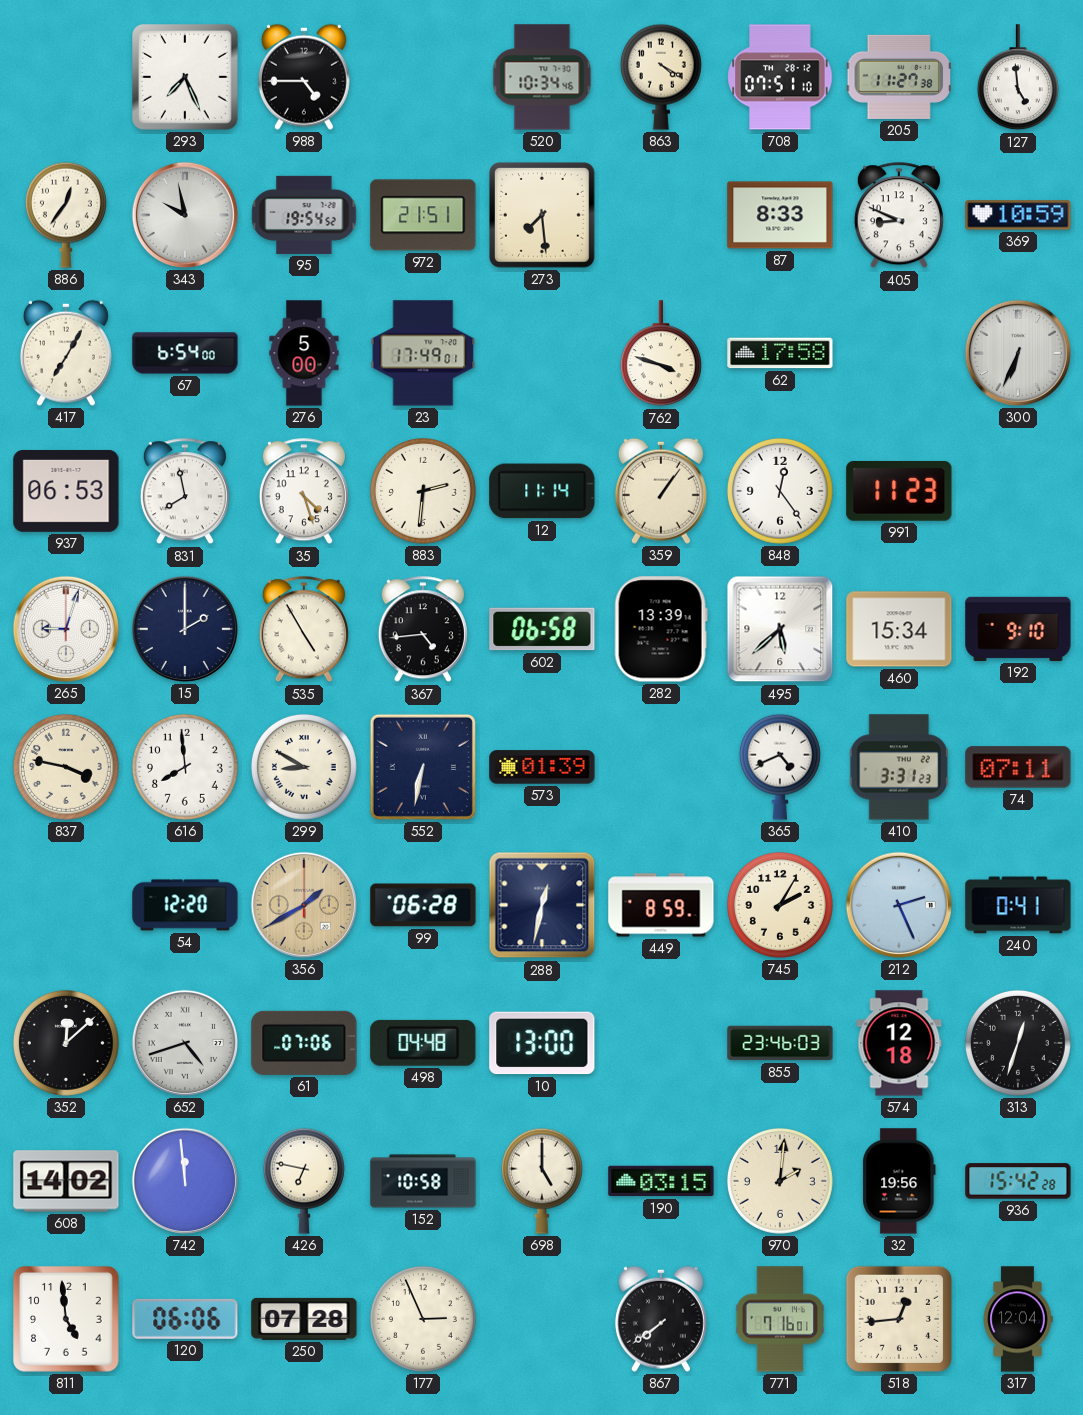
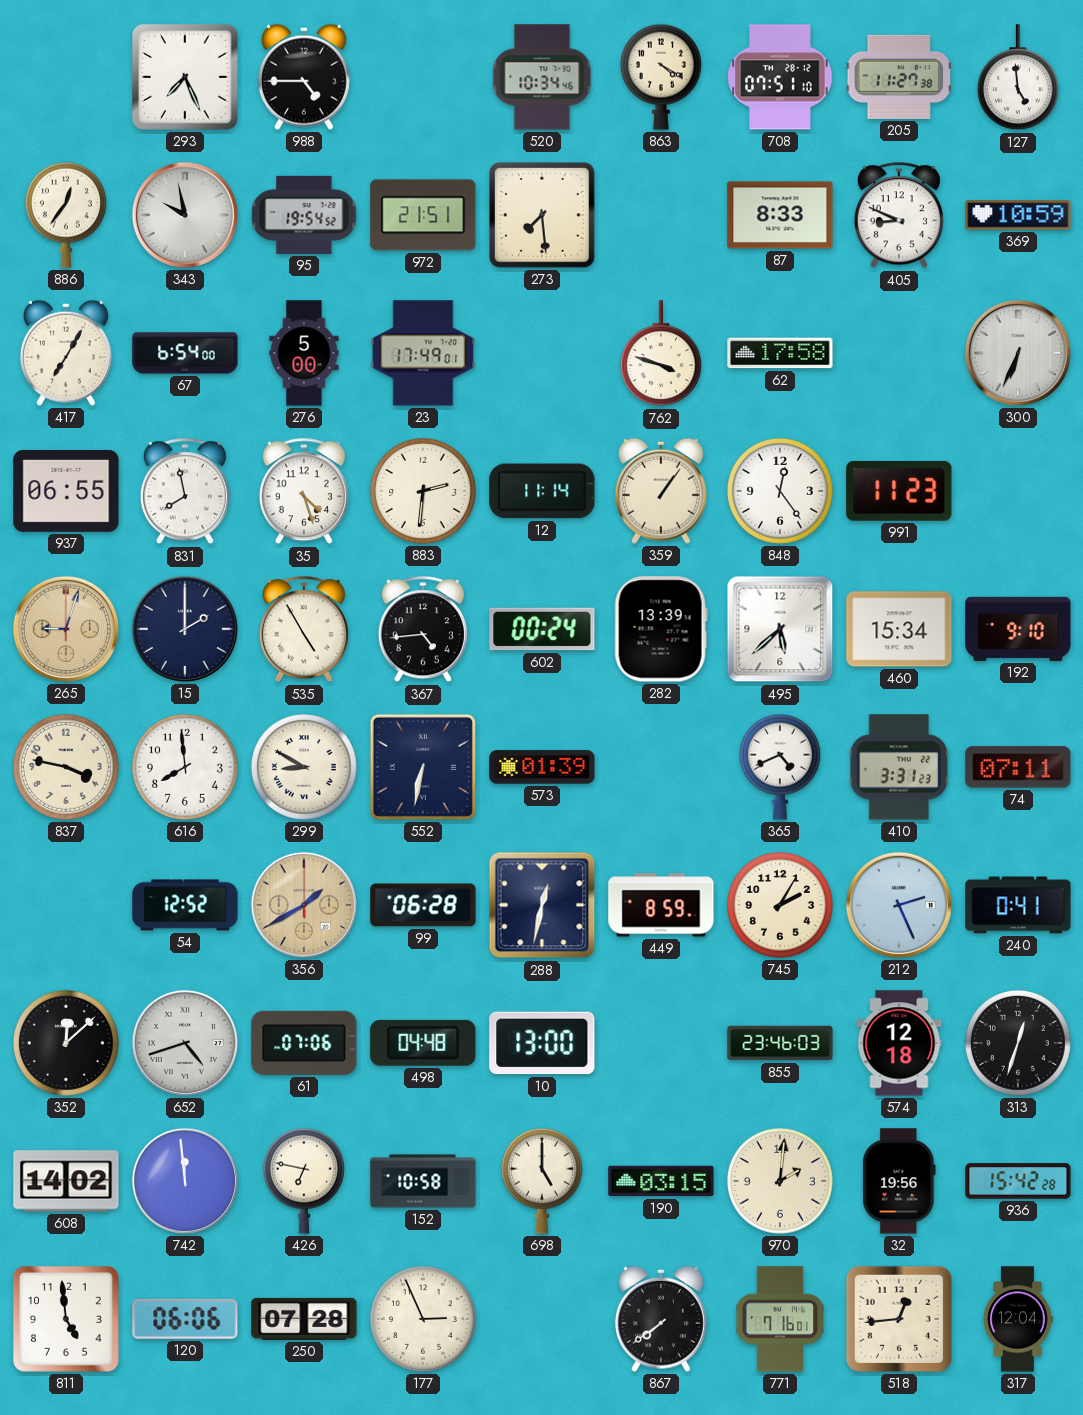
937: 06:53 -> 06:55 (66, 491)
265 dial: white -> champagne (66, 629)
602: 06:58 -> 00:24 (542, 629)
54: 12:20 -> 12:52 (185, 905)
